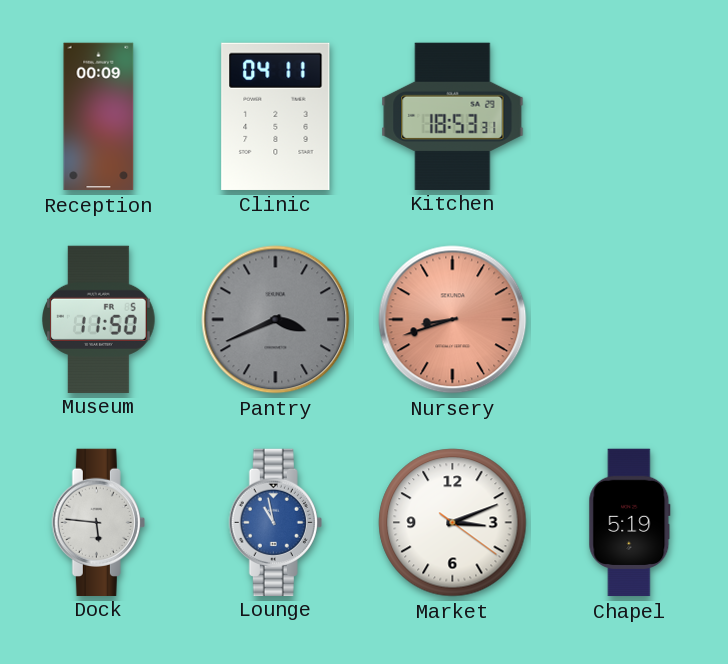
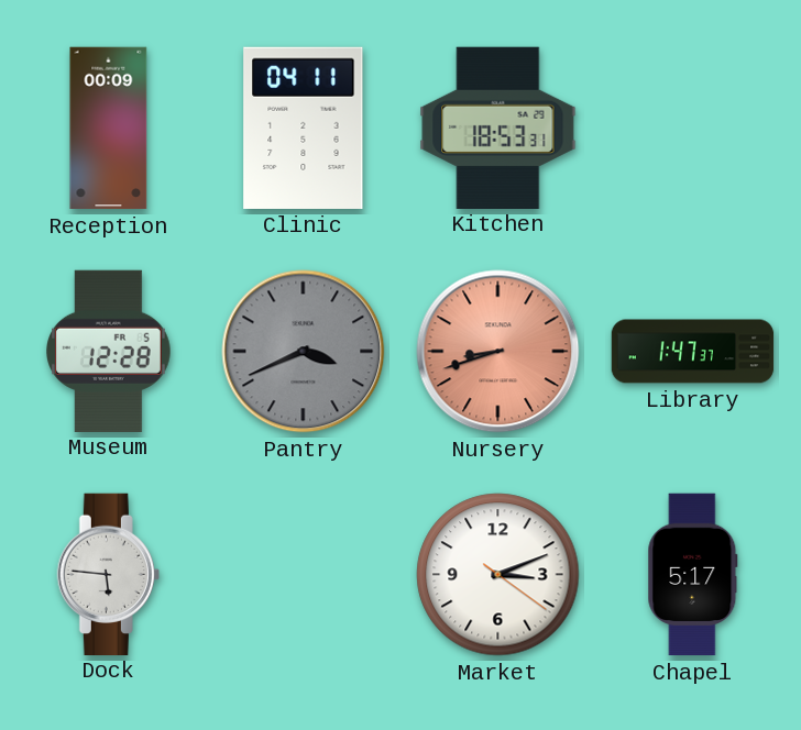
Museum: 11:50 -> 12:28 (109, 351)
Library: none -> 1:47 (693, 352)
Lounge: 10:58 -> none (275, 522)
Chapel: 5:19 -> 5:17 (693, 575)
